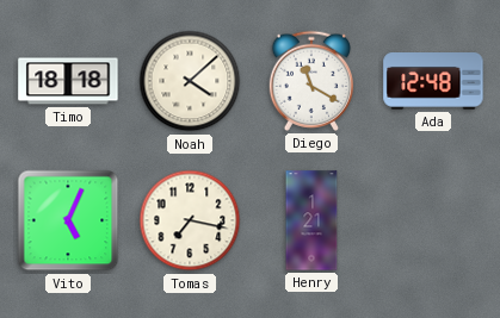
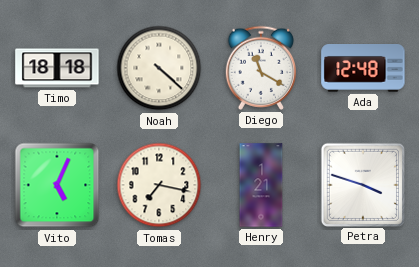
Noah: 4:08 -> 4:22 (159, 68)
Petra: none -> 3:48 (362, 184)
